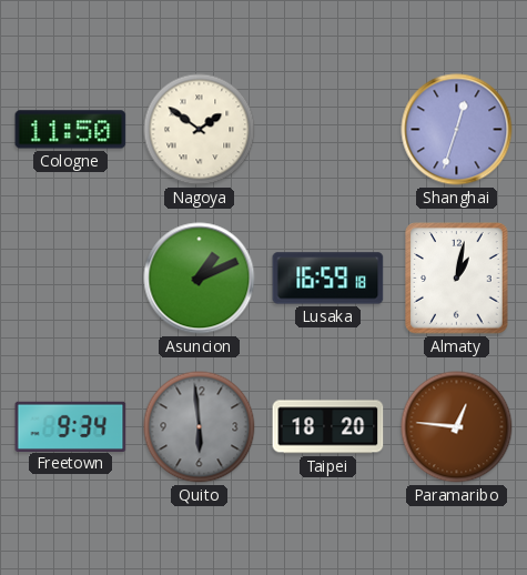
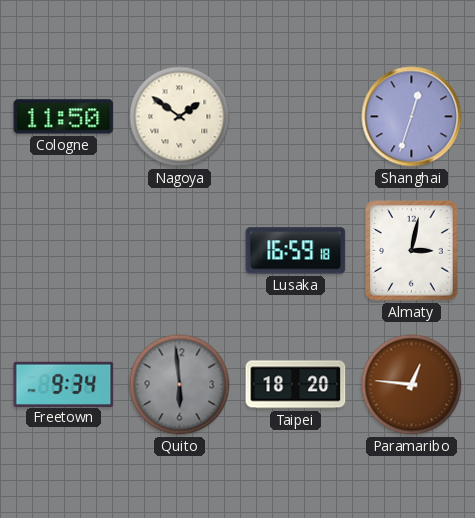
Asuncion: 1:11 -> none (200, 279)
Almaty: 1:02 -> 3:02 (412, 251)
